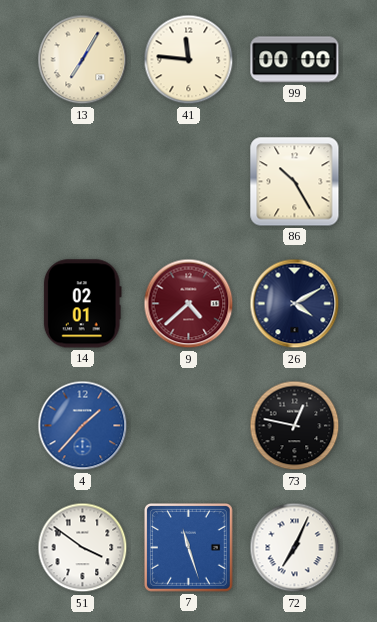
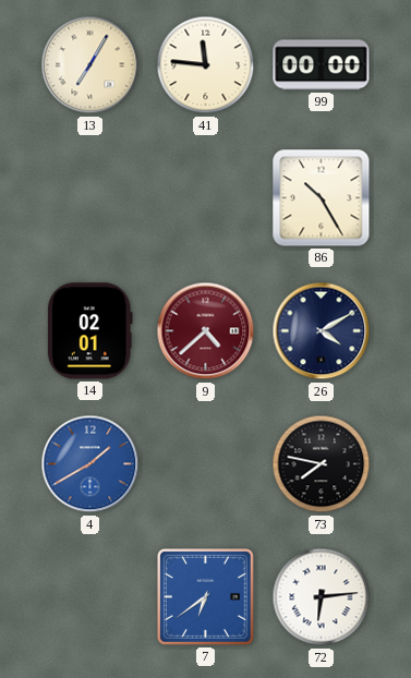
4: 1:37 -> 1:40 (90, 464)
73: 12:47 -> 7:47 (322, 464)
51: 3:51 -> none (83, 548)
7: 11:27 -> 6:39 (206, 597)
72: 7:04 -> 6:14 (322, 597)
